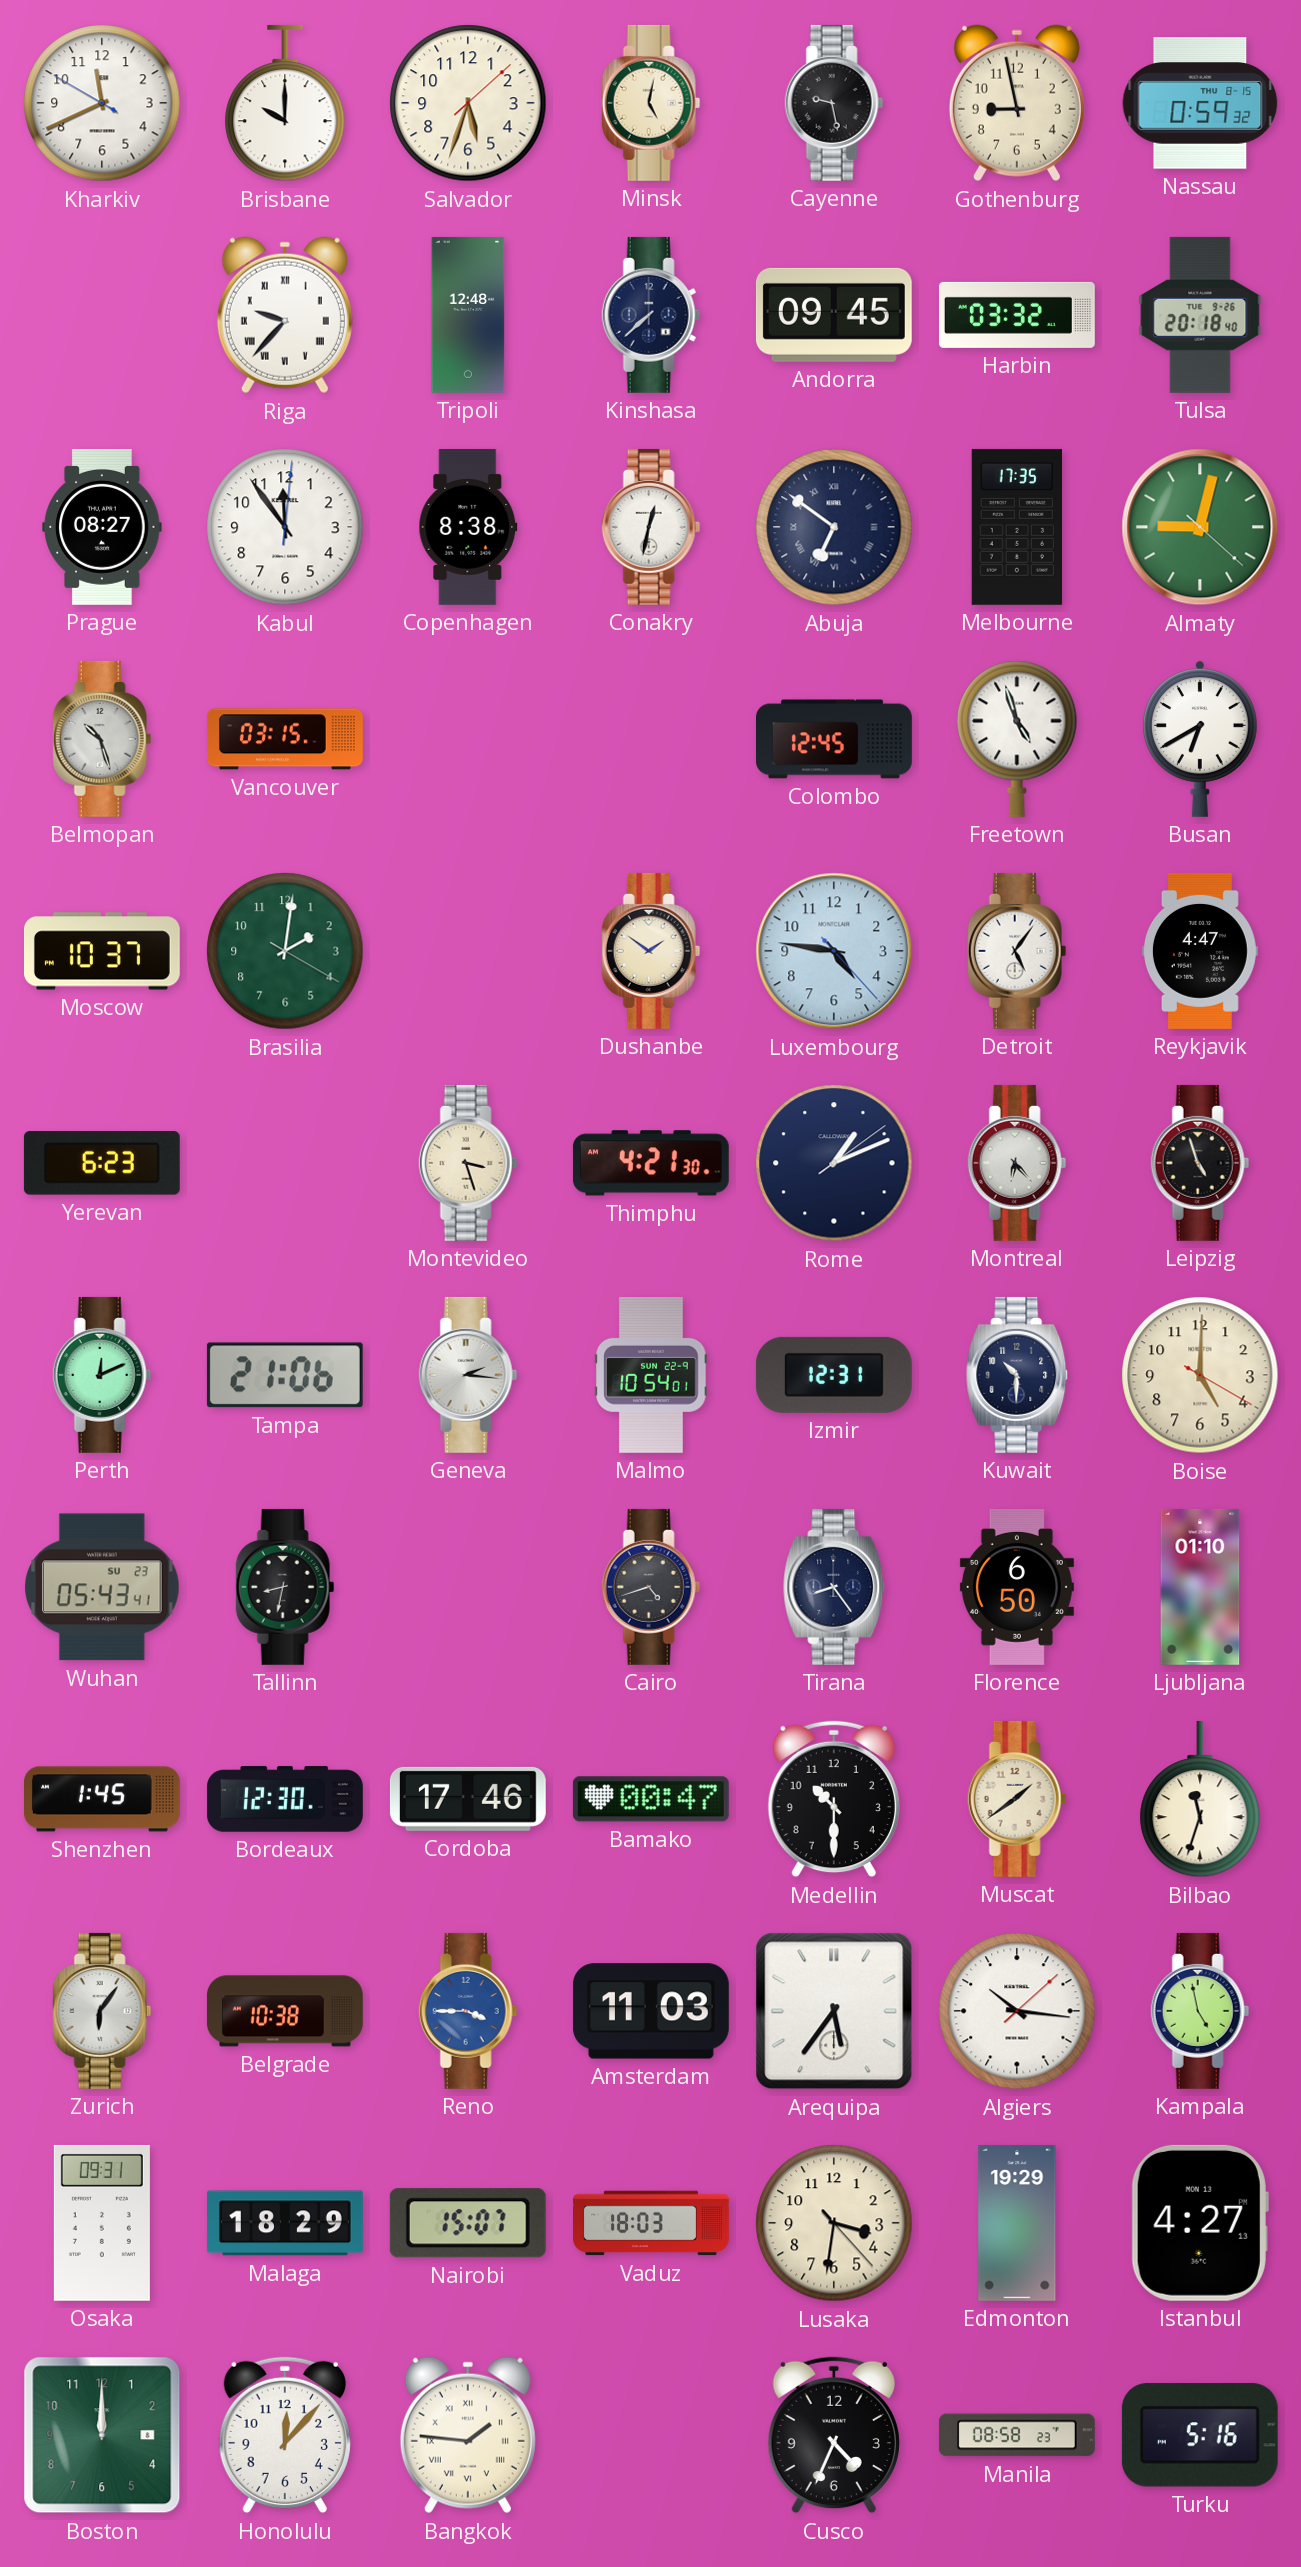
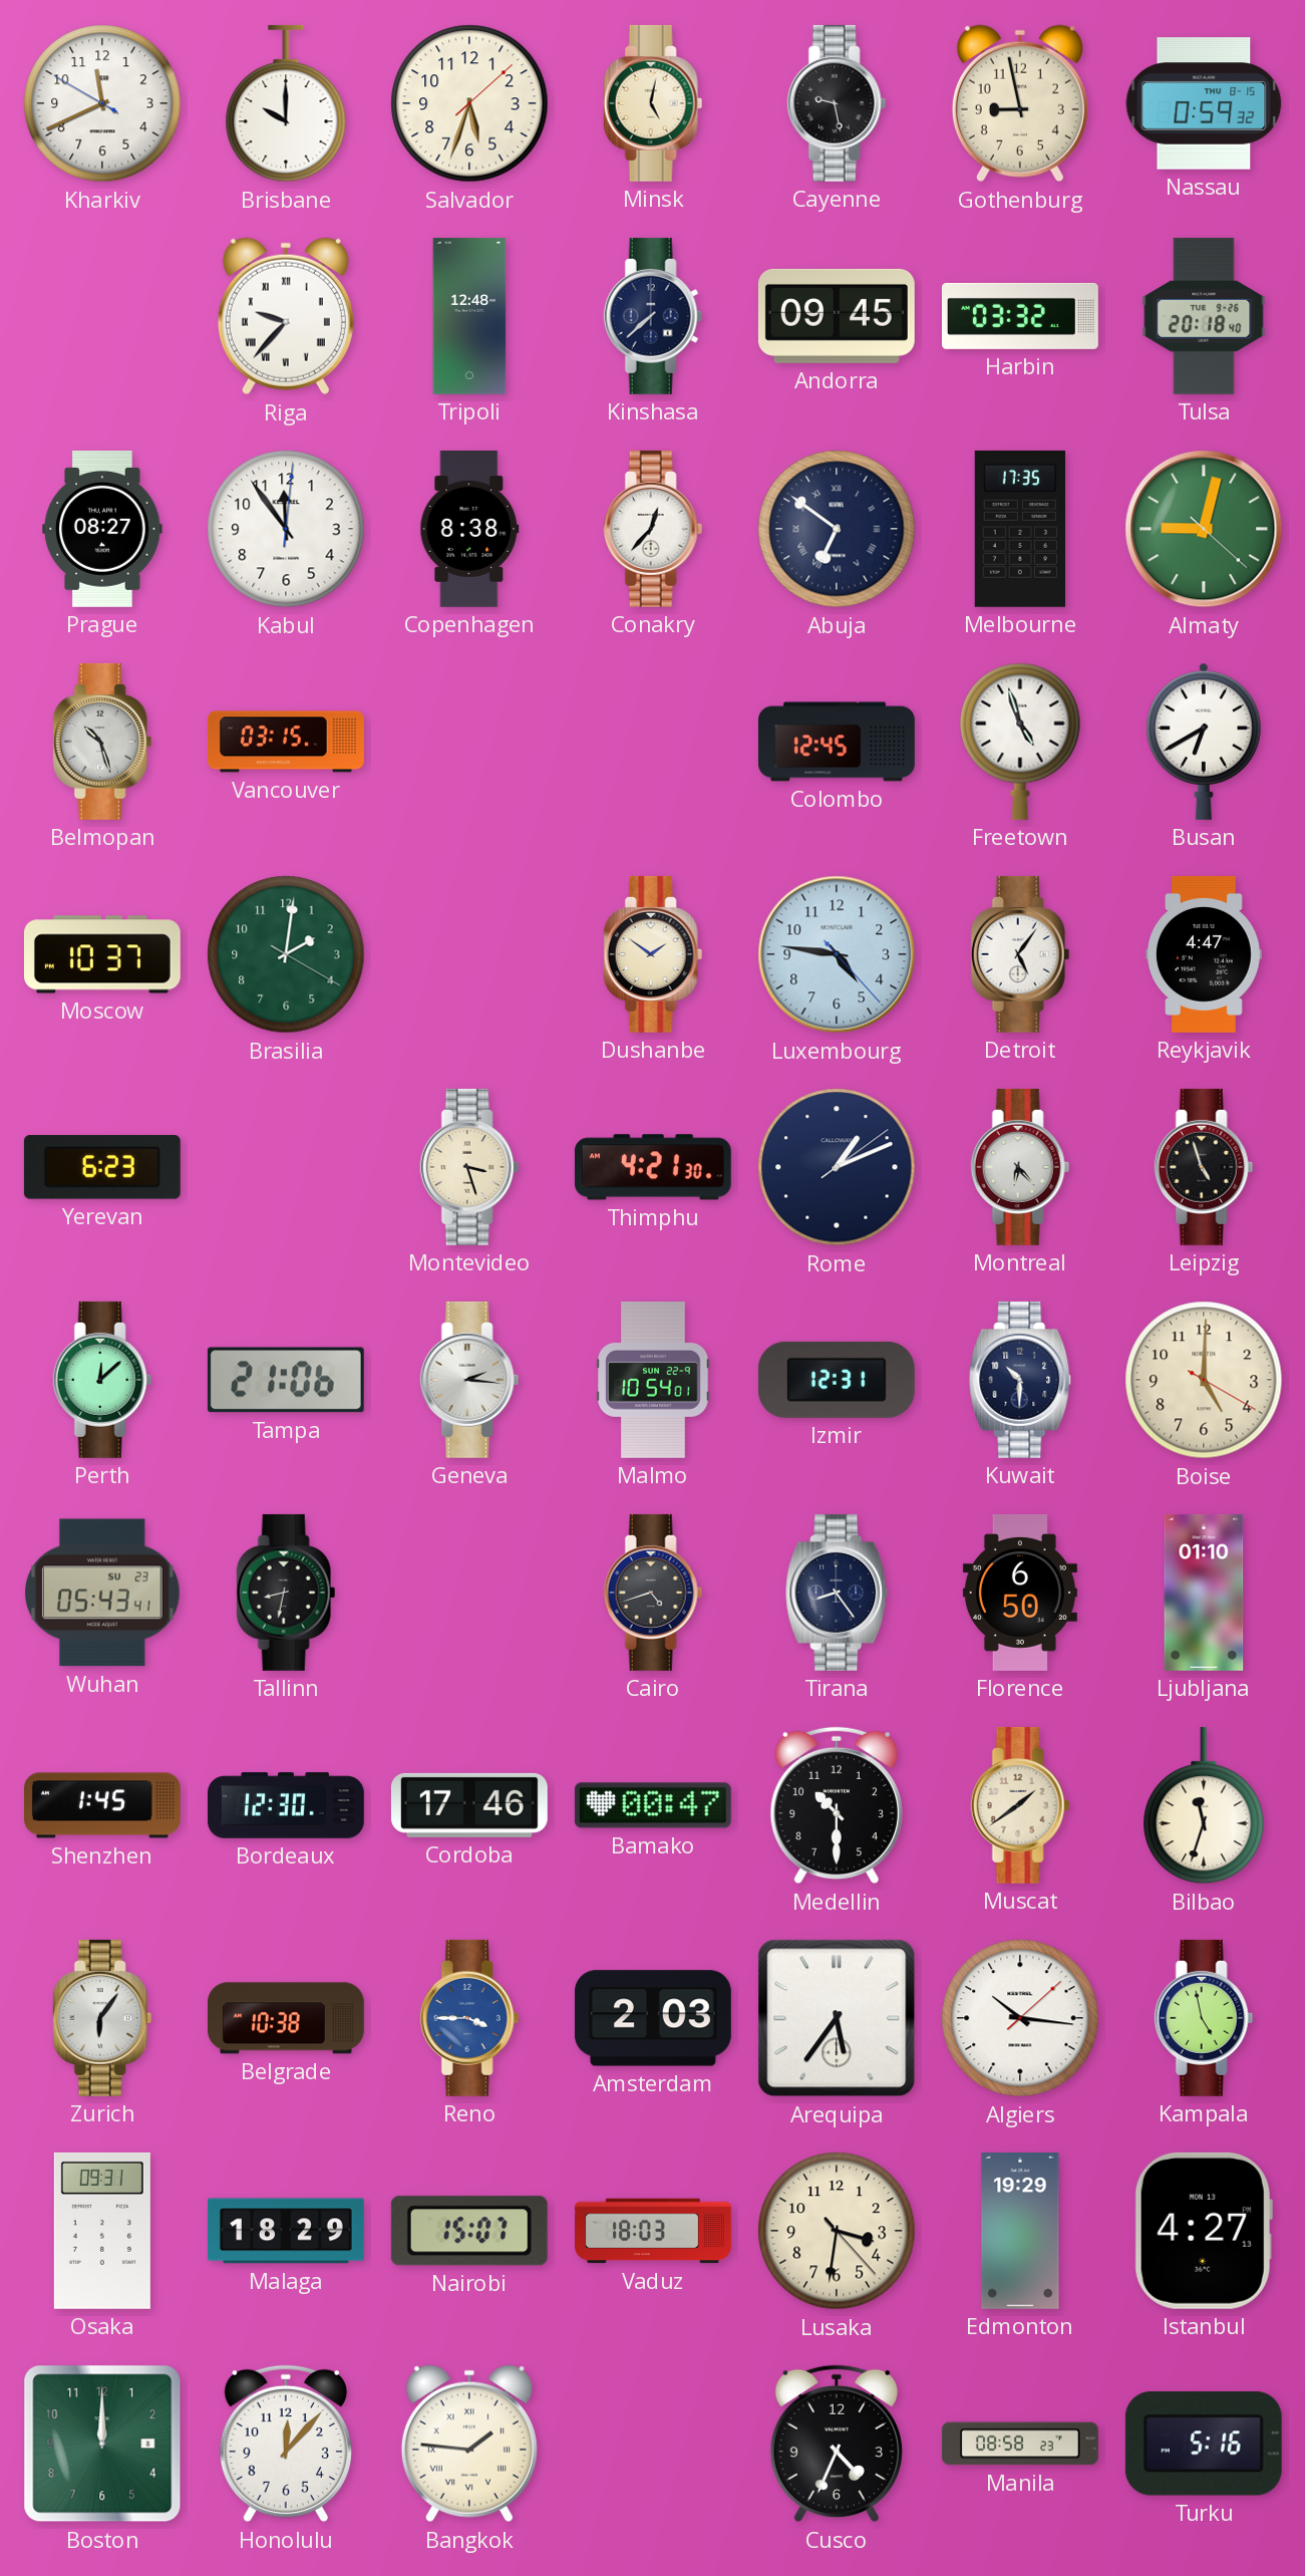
Conakry: 12:32 -> 12:37 (653, 529)
Perth: 12:11 -> 12:08 (102, 1380)
Amsterdam: 11:03 -> 2:03 (653, 2018)
